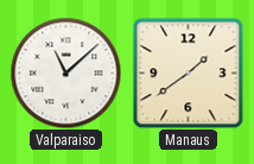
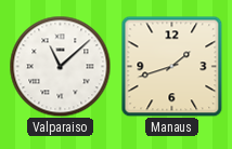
Manaus: 1:39 -> 1:42 (171, 66)
